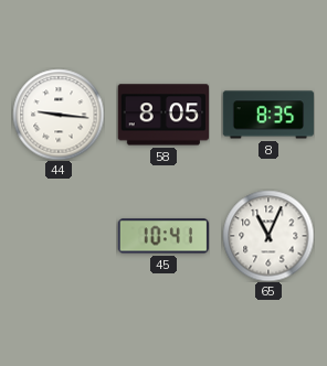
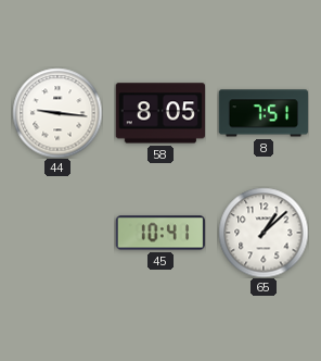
8: 8:35 -> 7:51 (264, 113)
65: 11:04 -> 1:08 (264, 233)
